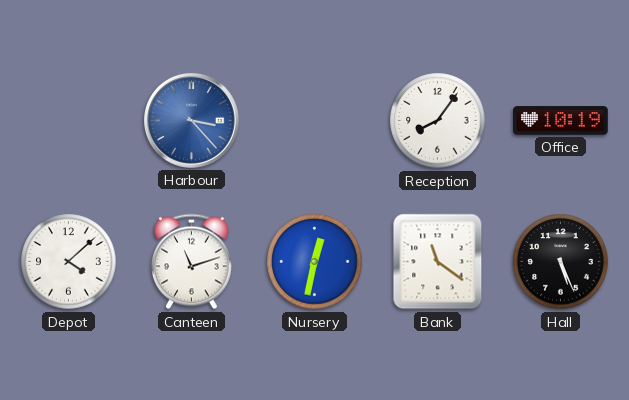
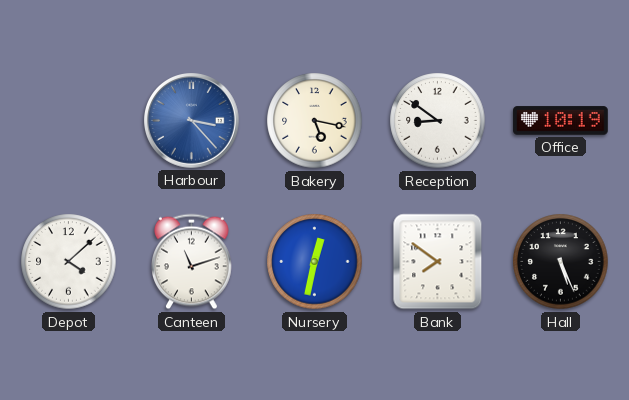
Bakery: none -> 5:17 (315, 121)
Reception: 8:06 -> 8:51 (438, 121)
Bank: 11:21 -> 7:51 (438, 262)
